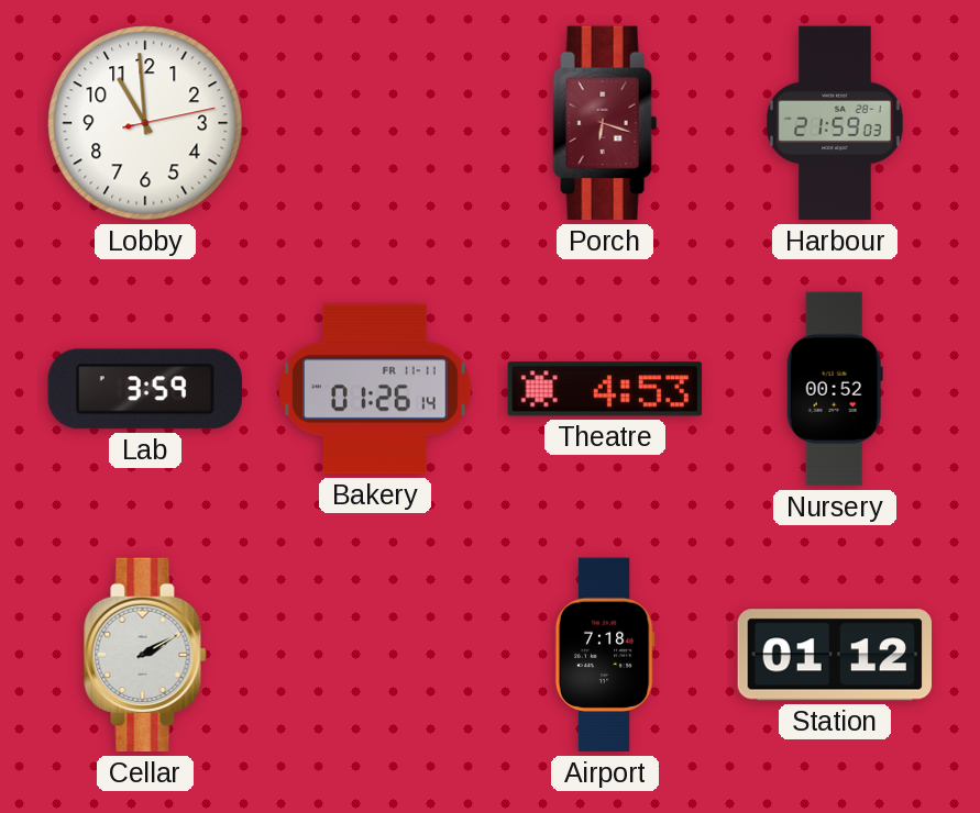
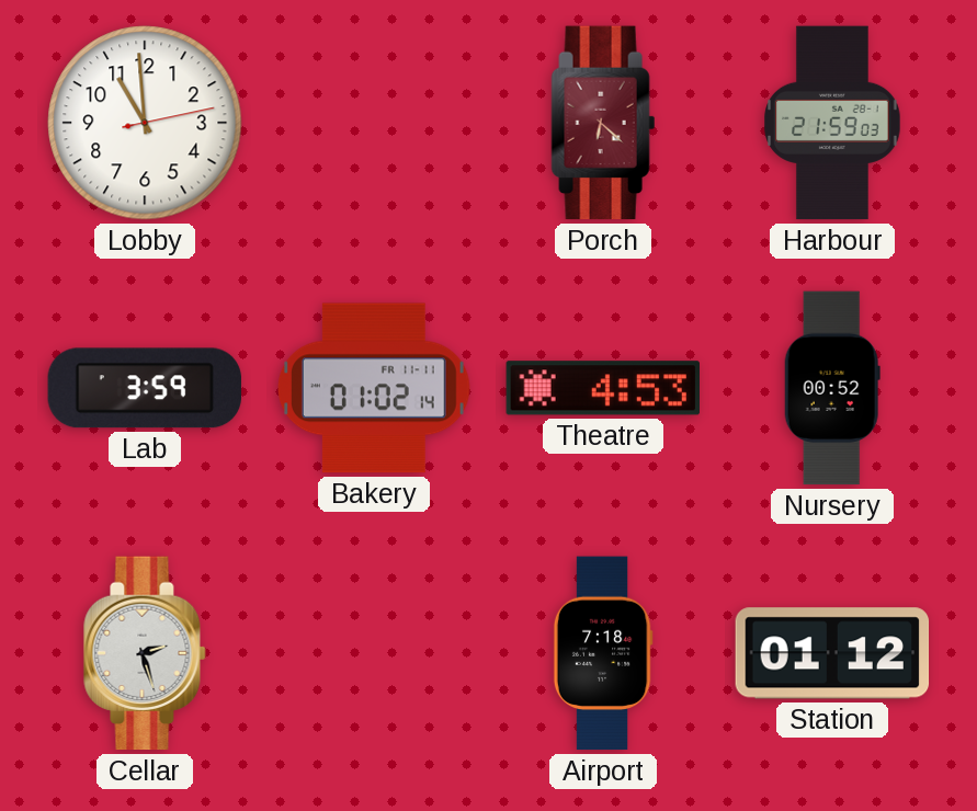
Porch: 6:18 -> 6:22 (603, 123)
Bakery: 01:26 -> 01:02 (374, 388)
Cellar: 2:10 -> 2:27 (145, 653)
